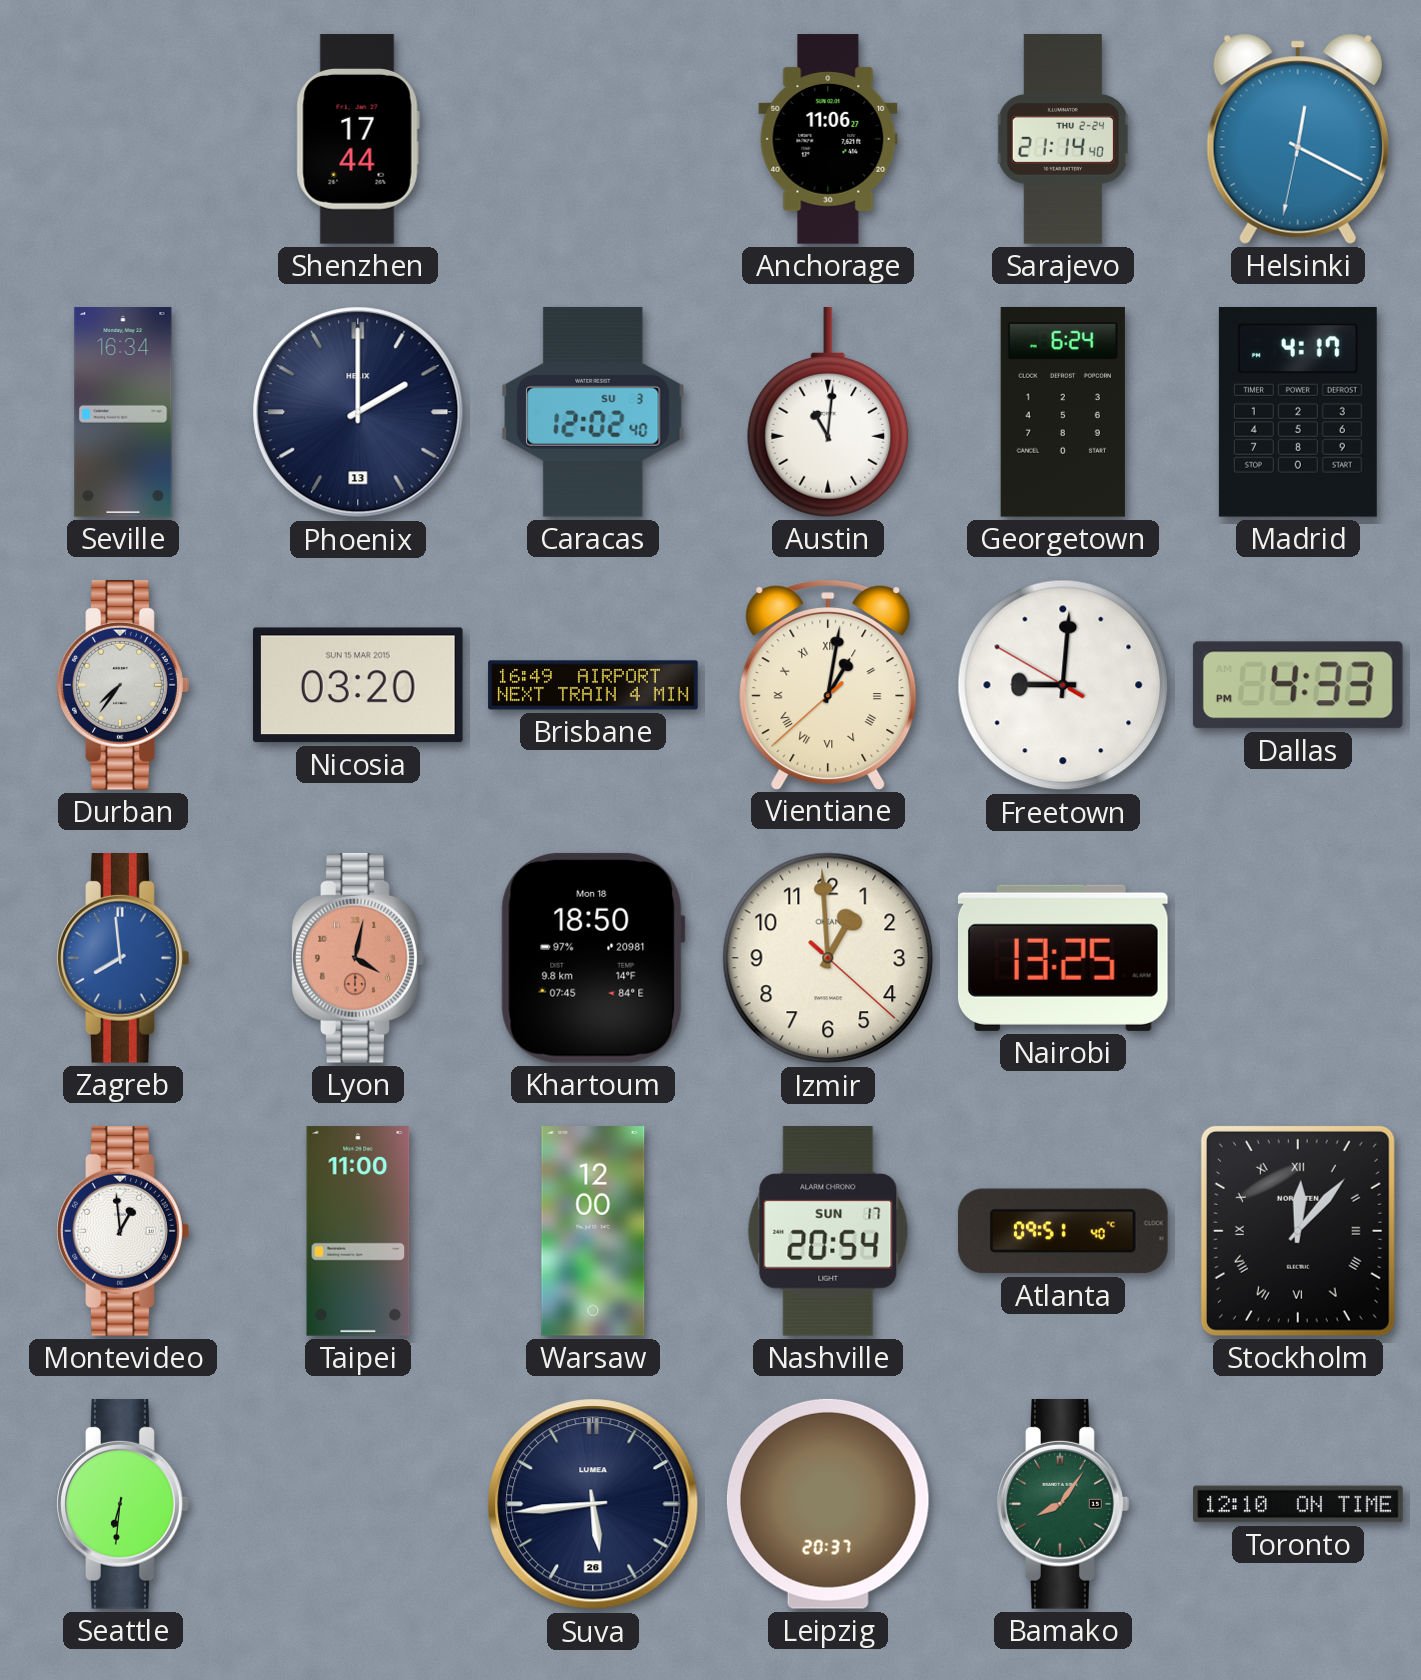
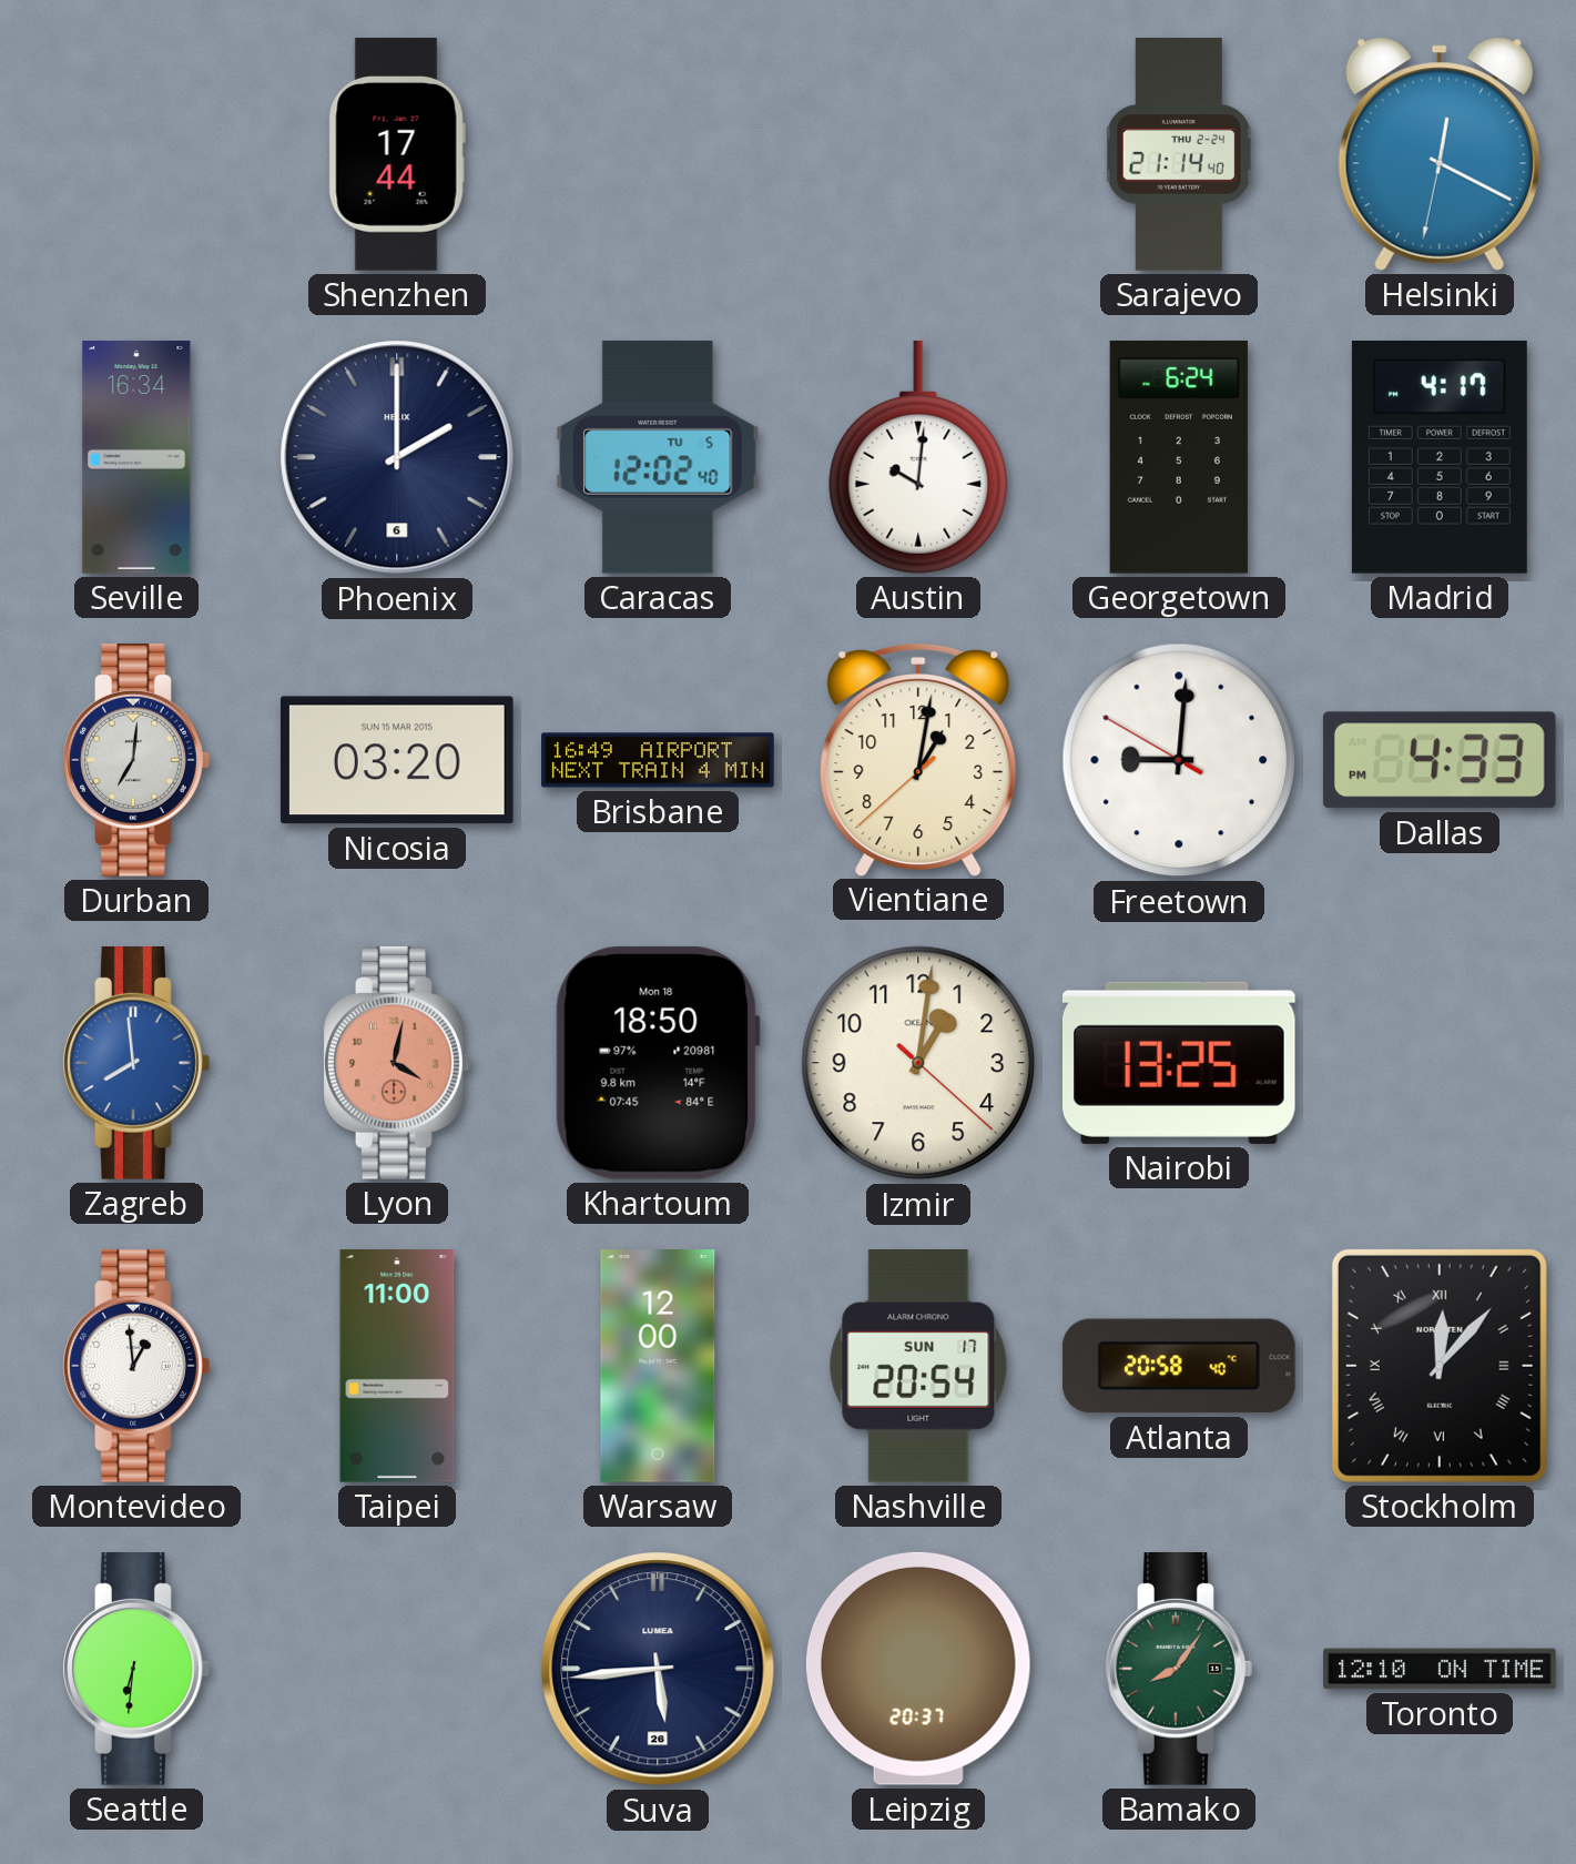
Anchorage: 11:06 -> none (828, 139)
Phoenix date: 13 -> 6 (397, 457)
Caracas date: SU 3 -> TU 5 (658, 457)
Austin: 11:01 -> 10:01 (918, 457)
Durban: 7:36 -> 7:01 (136, 761)
Vientiane numerals: Roman -> Arabic (918, 759)
Izmir: 12:59 -> 1:01 (918, 1063)
Atlanta: 09:51 -> 20:58 (1179, 1366)
